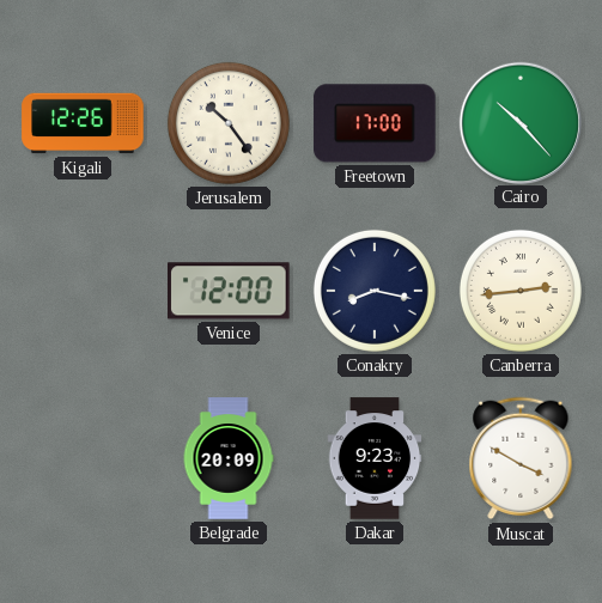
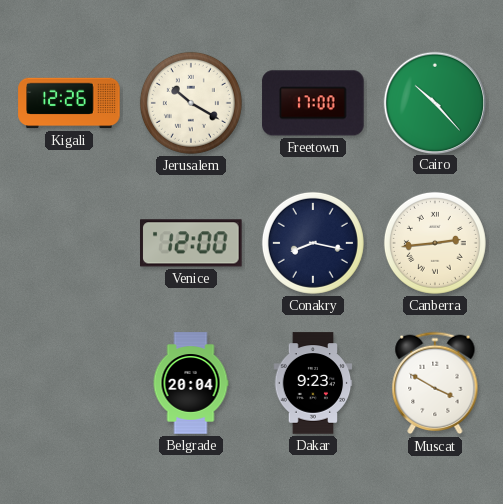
Jerusalem: 10:24 -> 10:20 (191, 103)
Belgrade: 20:09 -> 20:04 (191, 383)
